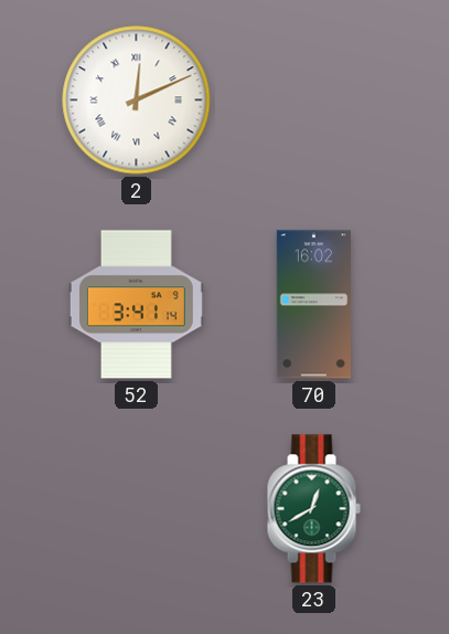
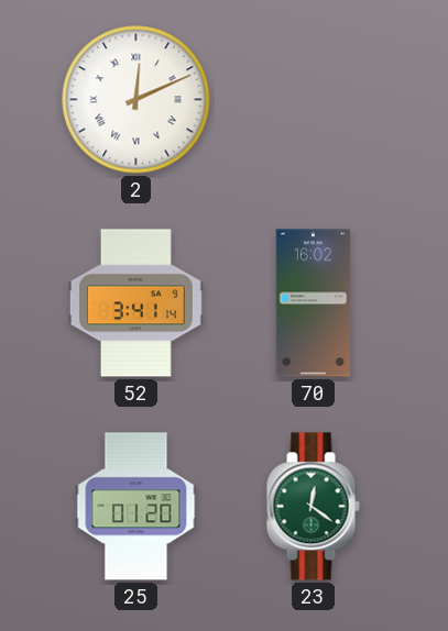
25: none -> 01:20 (136, 507)
23: 12:40 -> 12:21 (313, 507)
